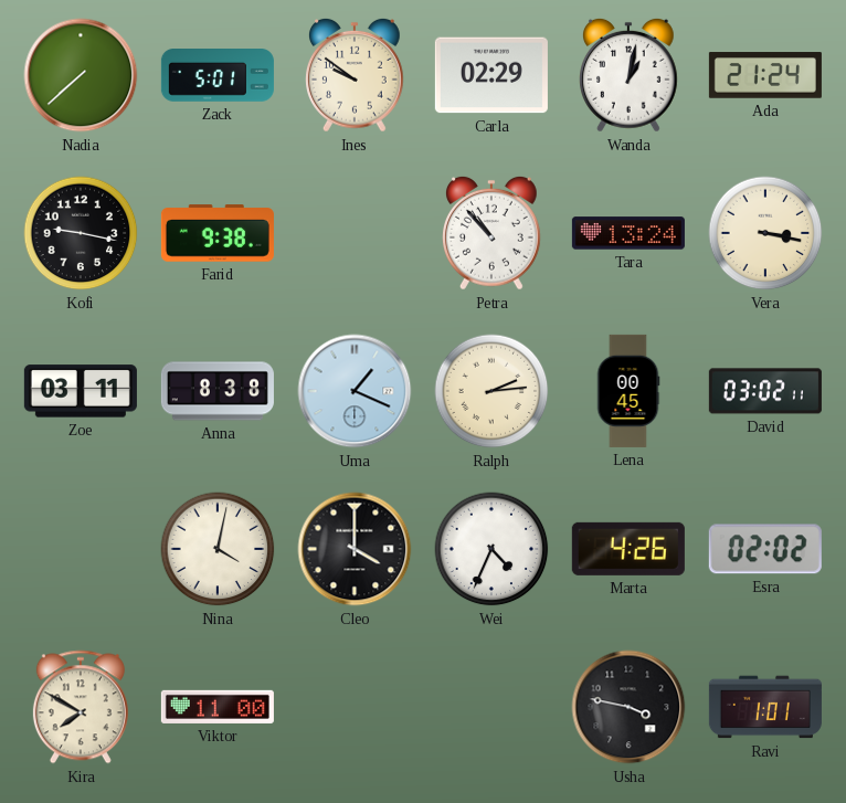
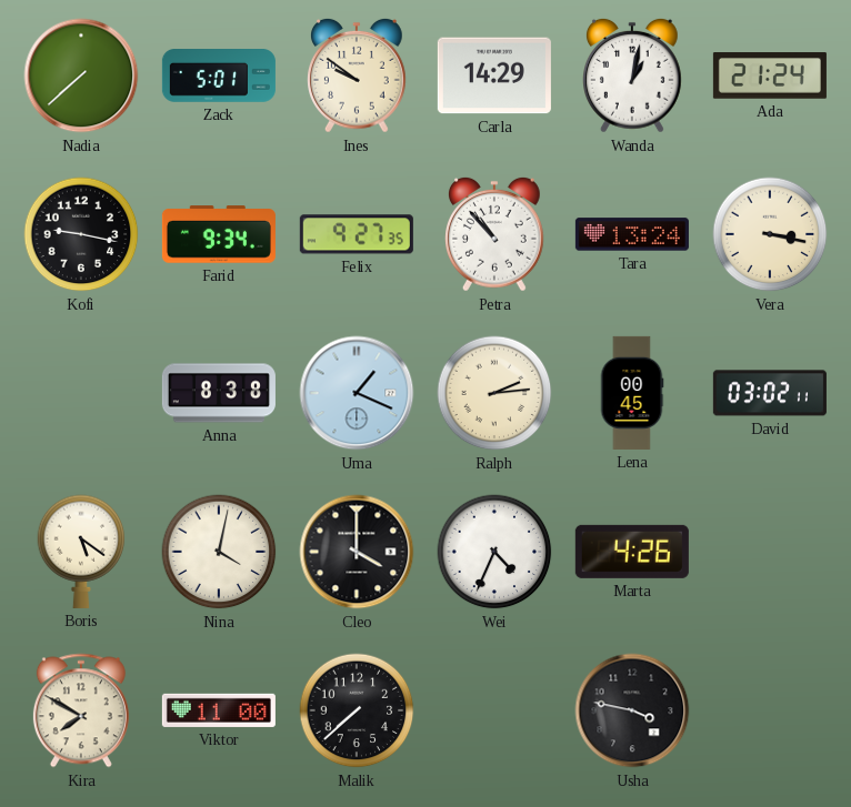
Carla: 02:29 -> 14:29 (494, 75)
Farid: 9:38 -> 9:34 (219, 234)
Felix: none -> 9:27 (357, 234)
Zoe: 03:11 -> none (81, 391)
Boris: none -> 5:21 (81, 552)
Esra: 02:02 -> none (765, 549)
Malik: none -> 7:38 (357, 710)
Ravi: 1:01 -> none (765, 707)
